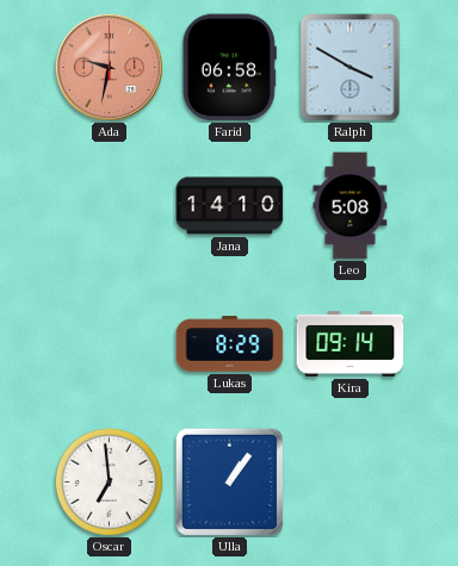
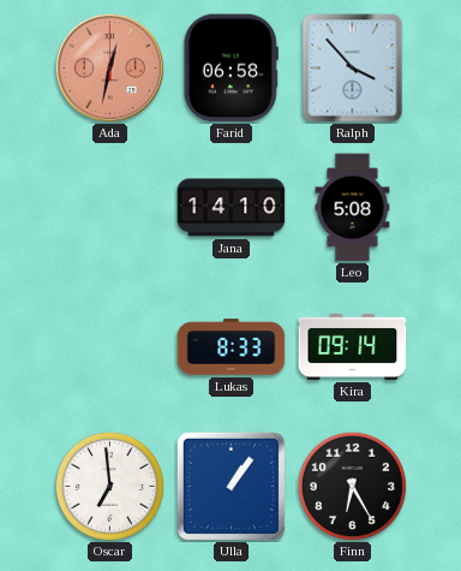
Ada: 9:32 -> 12:32 (109, 67)
Ralph: 3:50 -> 3:53 (353, 69)
Lukas: 8:29 -> 8:33 (232, 347)
Finn: none -> 6:25 (352, 486)
